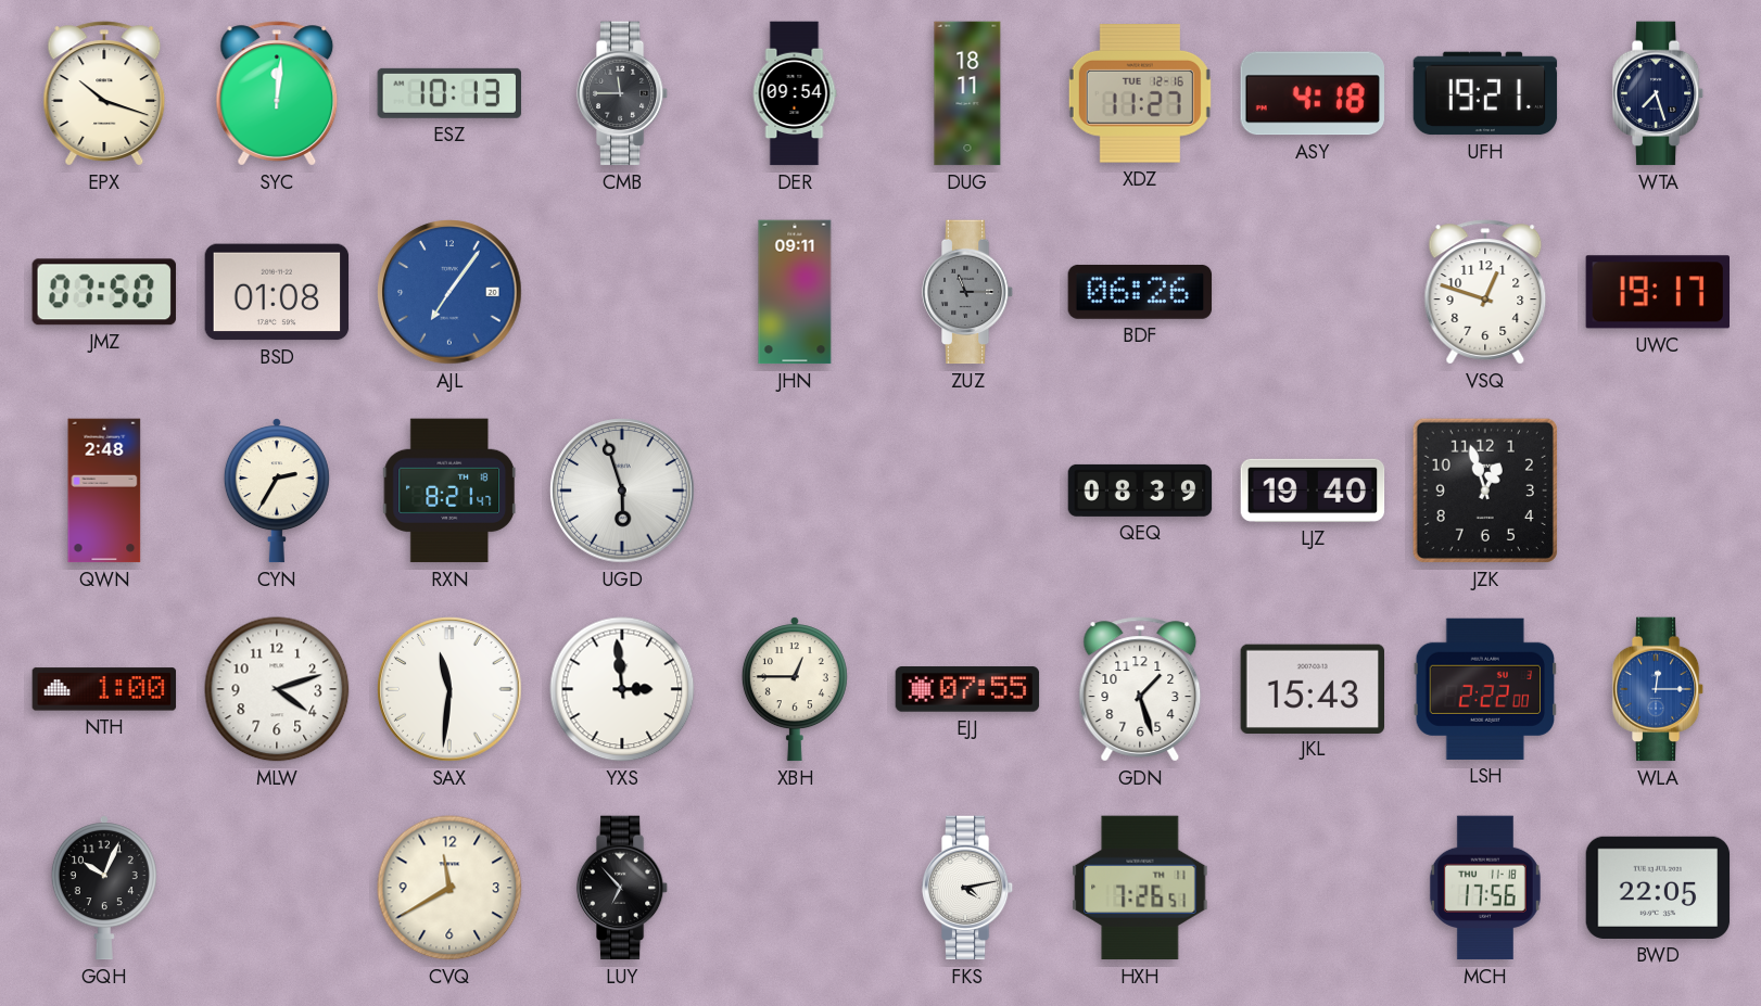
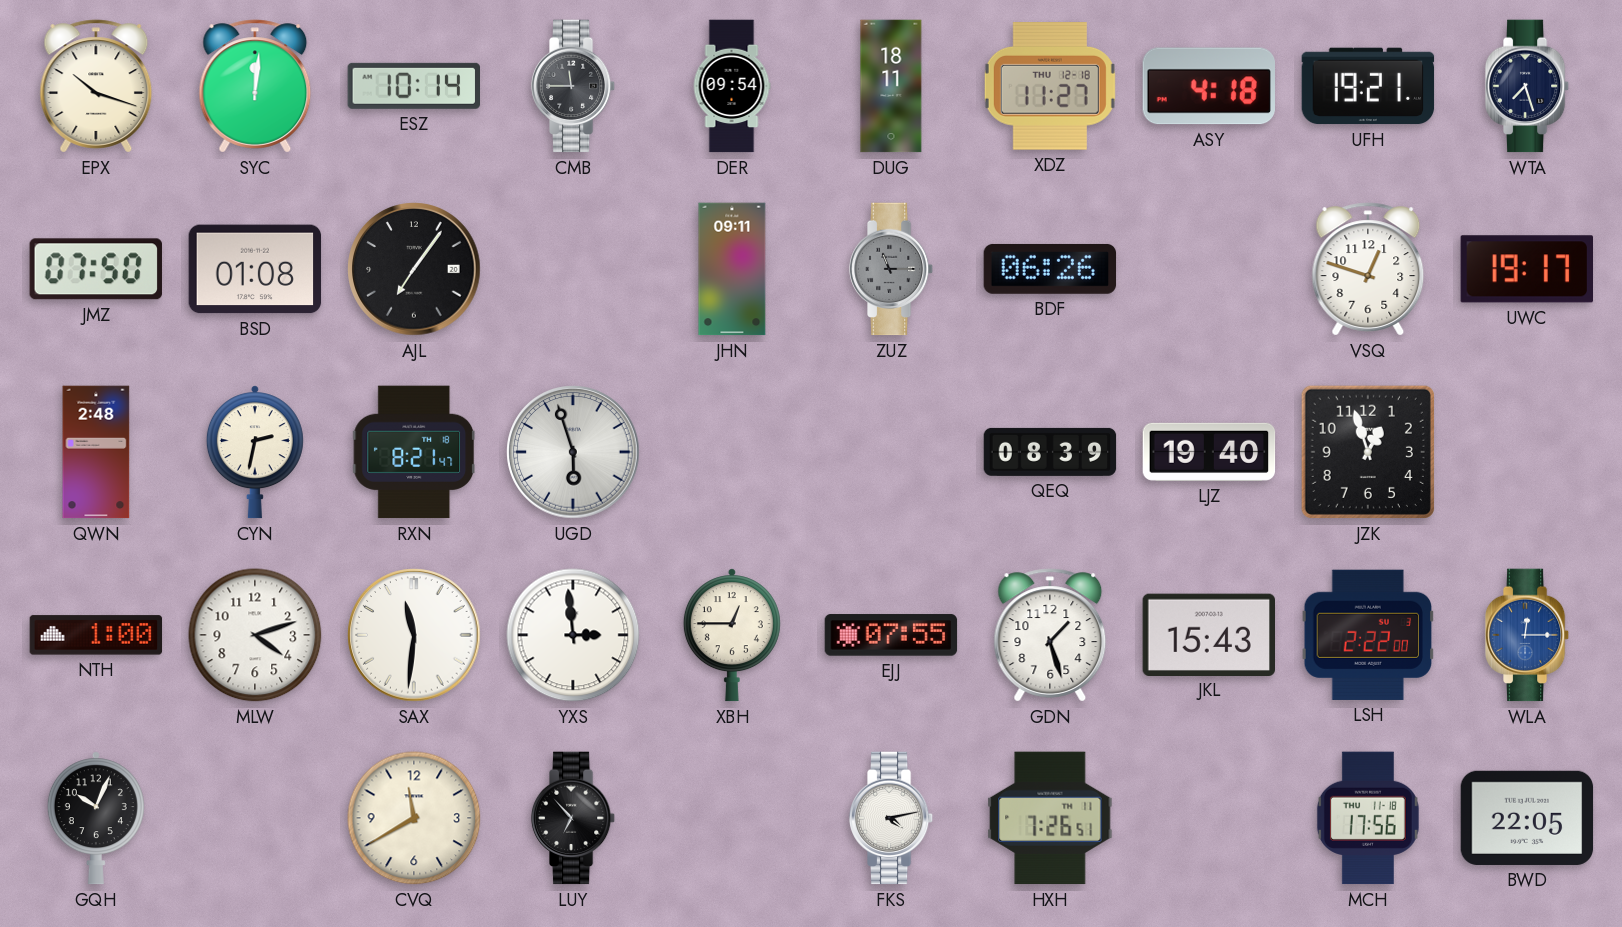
ESZ: 10:13 -> 10:14 (413, 86)
XDZ date: TUE 12-16 -> THU 12-18 (1050, 87)
AJL dial: blue -> black (414, 269)
CYN: 2:35 -> 2:32 (255, 452)
